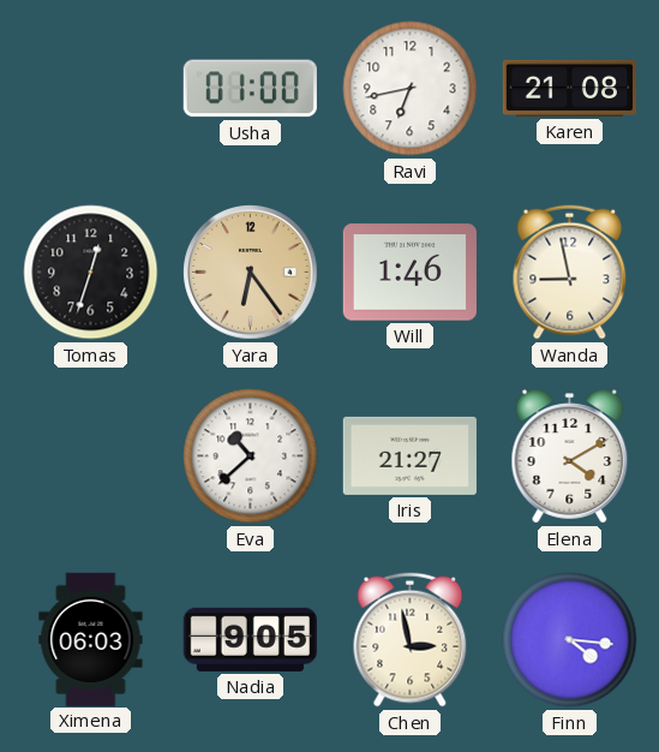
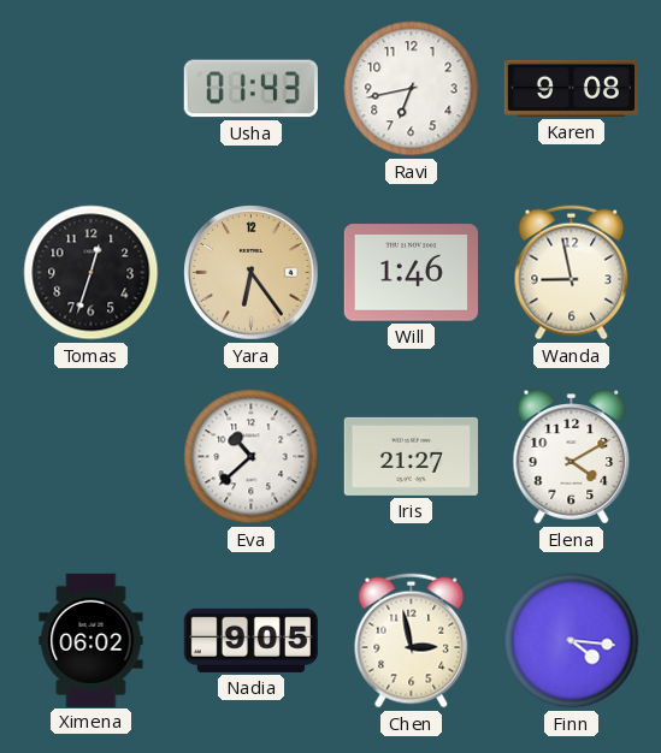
Usha: 01:00 -> 01:43 (250, 89)
Karen: 21:08 -> 9:08 (571, 88)
Ximena: 06:03 -> 06:02 (92, 640)
